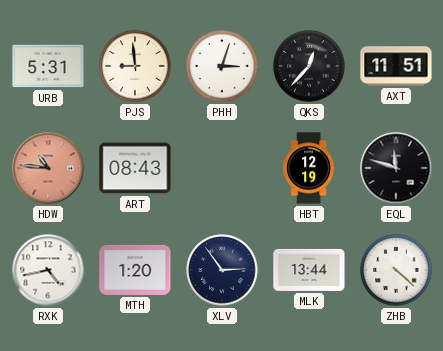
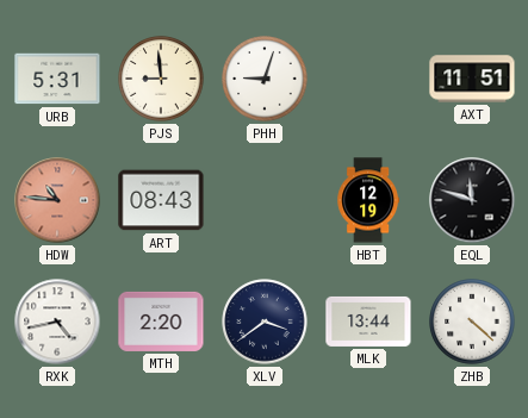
PHH: 3:03 -> 9:03 (265, 79)
QKS: 12:37 -> none (309, 66)
MTH: 1:20 -> 2:20 (161, 322)
XLV: 2:54 -> 3:39 (265, 322)
